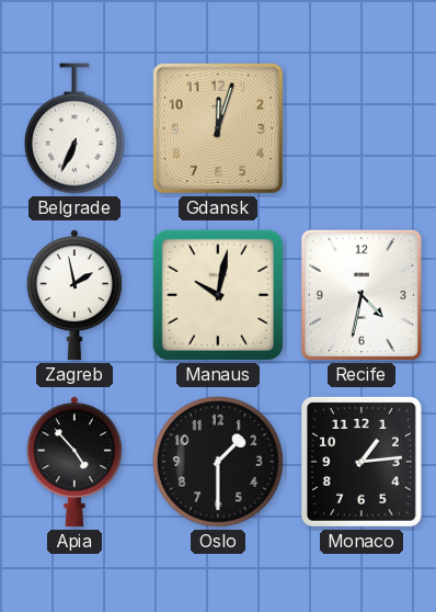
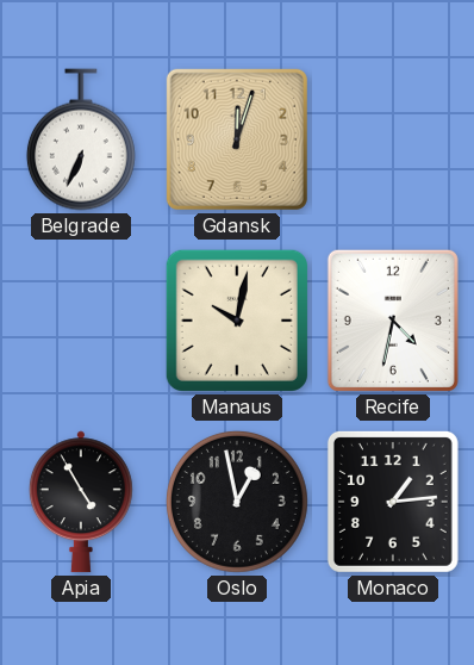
Zagreb: 1:58 -> none (74, 295)
Apia: 4:53 -> 4:55 (81, 502)
Oslo: 1:30 -> 12:58 (237, 502)
